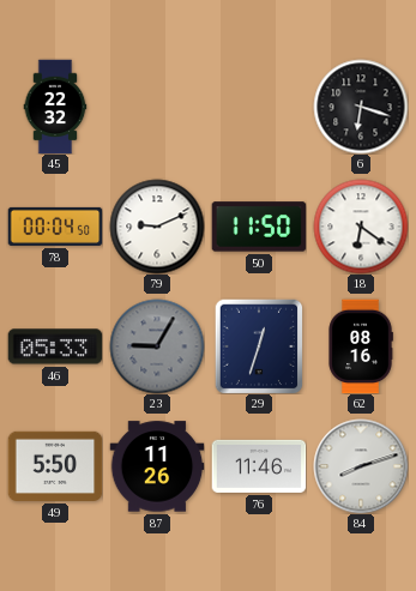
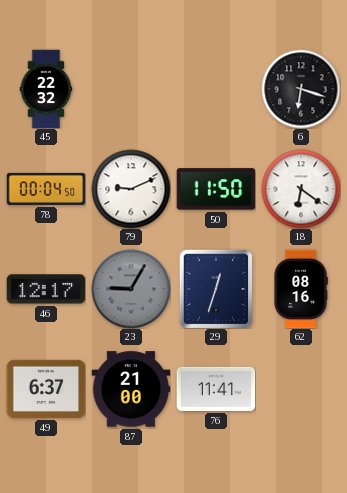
46: 05:33 -> 12:17 (46, 289)
49: 5:50 -> 6:37 (46, 389)
87: 11:26 -> 21:00 (131, 389)
76: 11:46 -> 11:41 (216, 389)
84: 8:12 -> none (361, 466)
